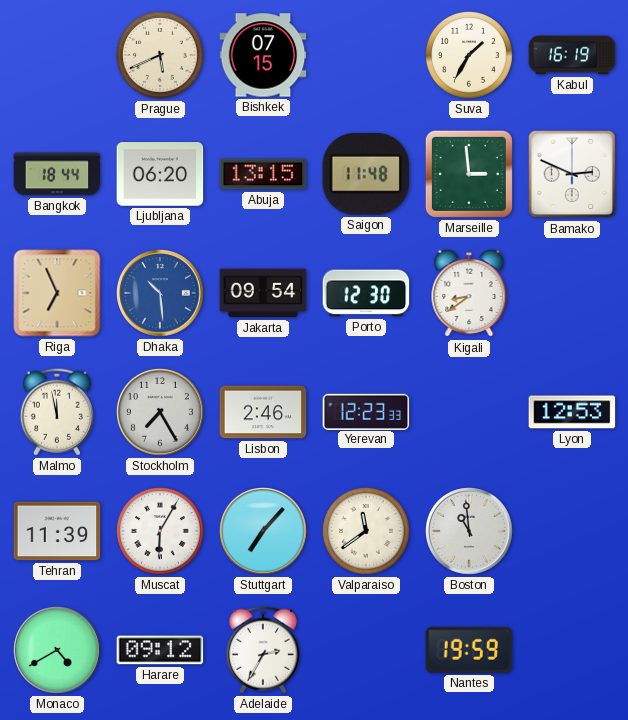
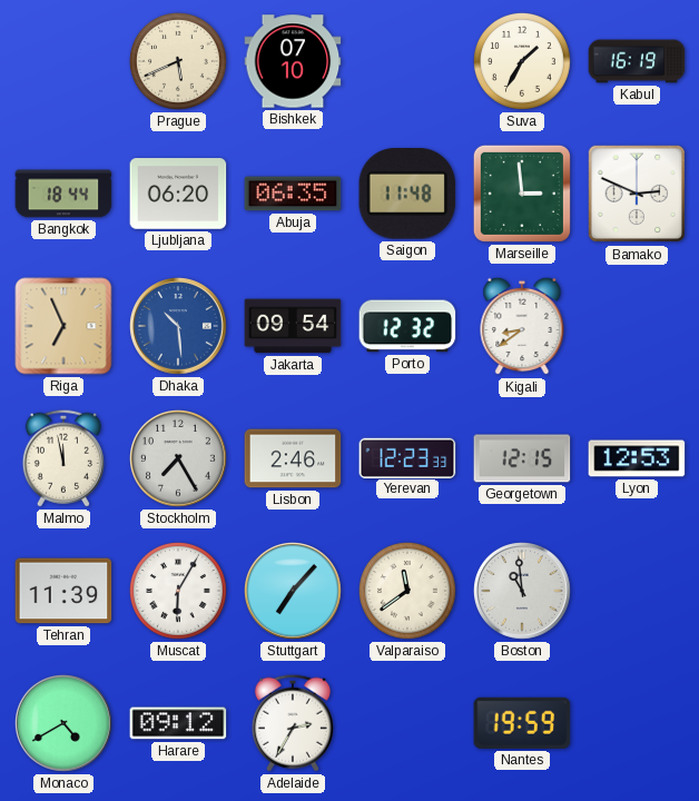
Bishkek: 07:15 -> 07:10 (293, 61)
Abuja: 13:15 -> 06:35 (293, 194)
Porto: 12:30 -> 12:32 (407, 326)
Georgetown: none -> 12:15 (522, 458)
